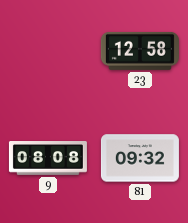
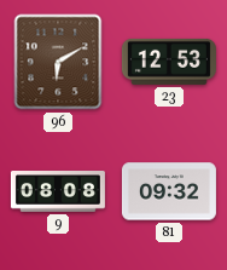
96: none -> 6:10 (58, 62)
23: 12:58 -> 12:53 (169, 62)
